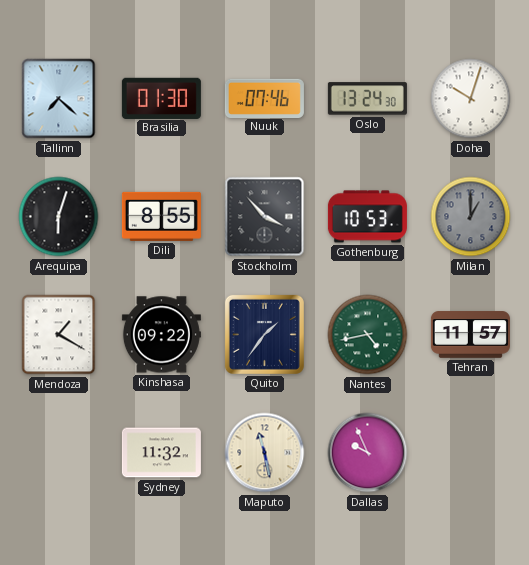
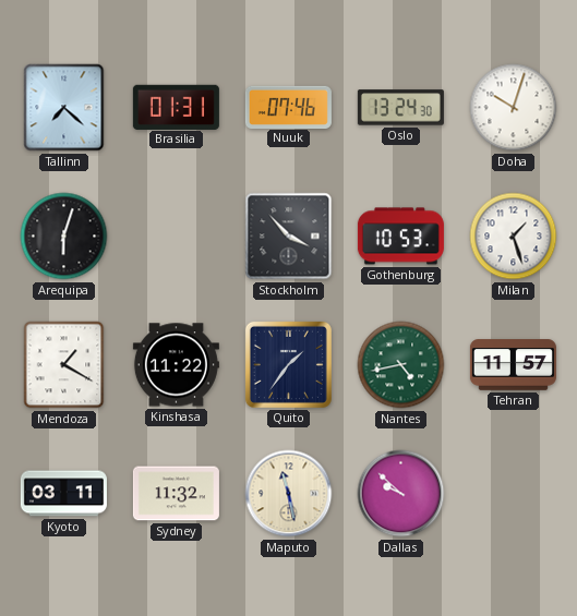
Brasilia: 01:30 -> 01:31 (176, 107)
Dili: 8:55 -> none (161, 216)
Milan: 1:00 -> 1:27 (514, 237)
Milan dial: grey -> white (514, 237)
Kinshasa: 09:22 -> 11:22 (176, 365)
Kyoto: none -> 03:11 (63, 494)
Dallas: 9:56 -> 9:52 (401, 494)
